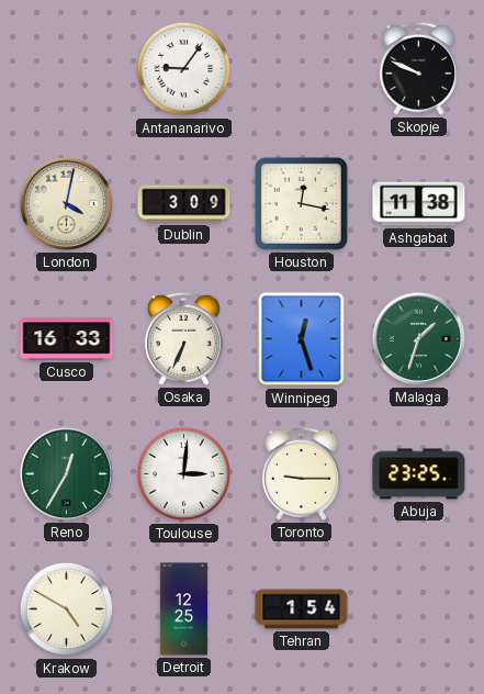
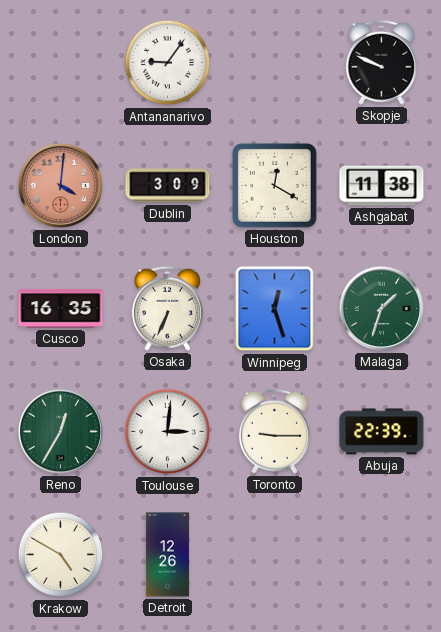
London: 4:02 -> 4:01 (60, 185)
London dial: cream -> salmon (60, 185)
Houston: 12:17 -> 12:20 (274, 185)
Cusco: 16:33 -> 16:35 (61, 309)
Abuja: 23:25 -> 22:39 (382, 432)
Detroit: 12:25 -> 12:26 (167, 555)
Tehran: 1:54 -> none (302, 609)
